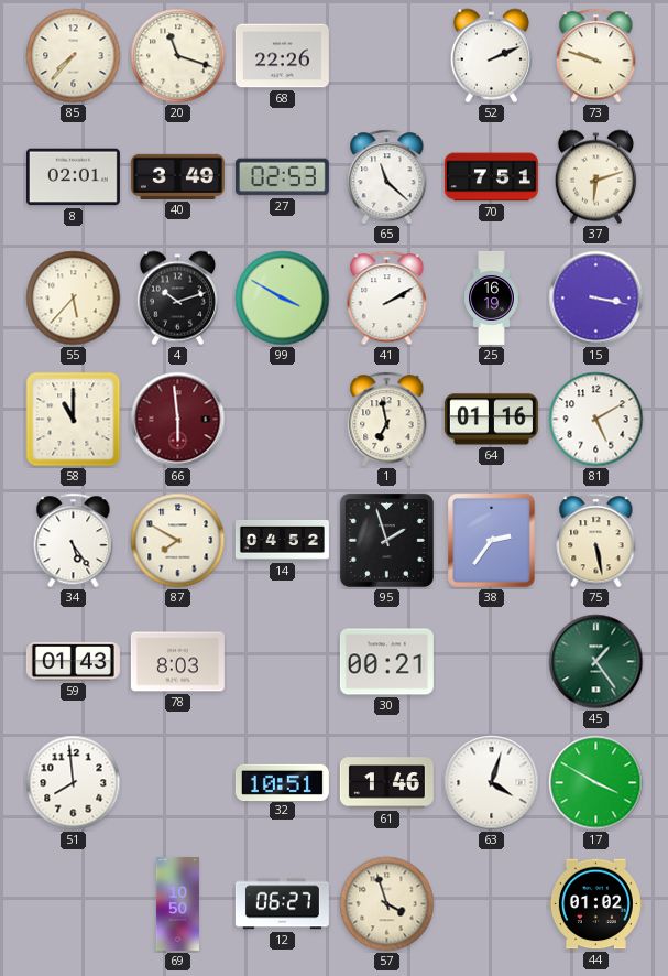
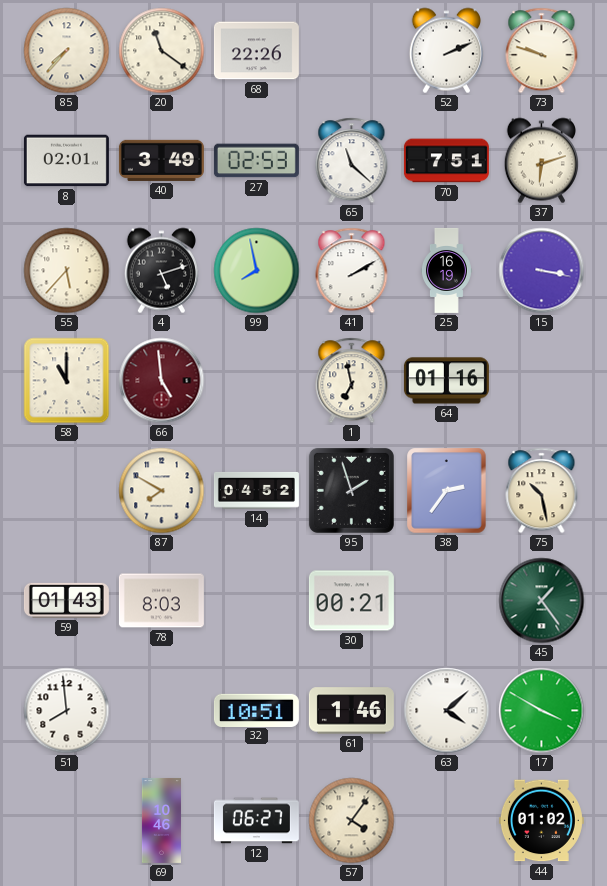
20: 11:18 -> 11:21 (162, 51)
4: 10:12 -> 5:12 (161, 271)
99: 3:50 -> 7:58 (257, 271)
66: 5:59 -> 4:59 (162, 381)
81: 5:10 -> none (596, 420)
34: 5:24 -> none (74, 541)
75: 5:28 -> 10:28 (542, 491)
63: 4:03 -> 4:08 (447, 711)
69: 10:50 -> 10:46 (161, 820)
57: 3:57 -> 4:06 (352, 821)
